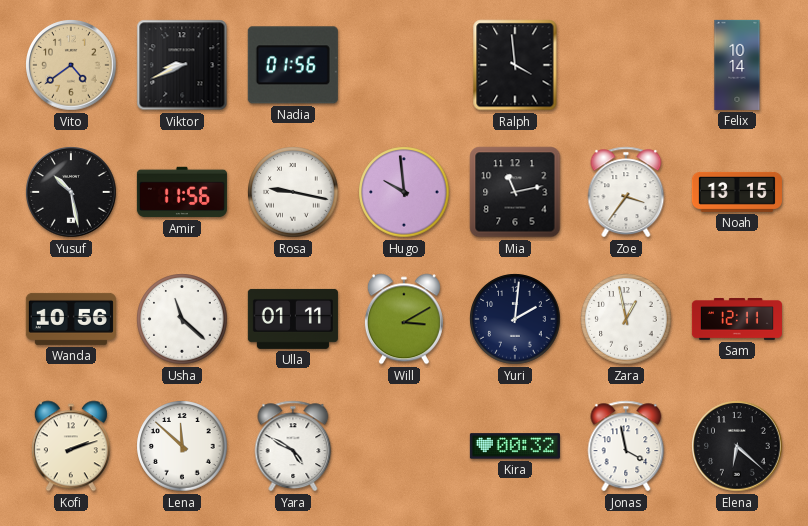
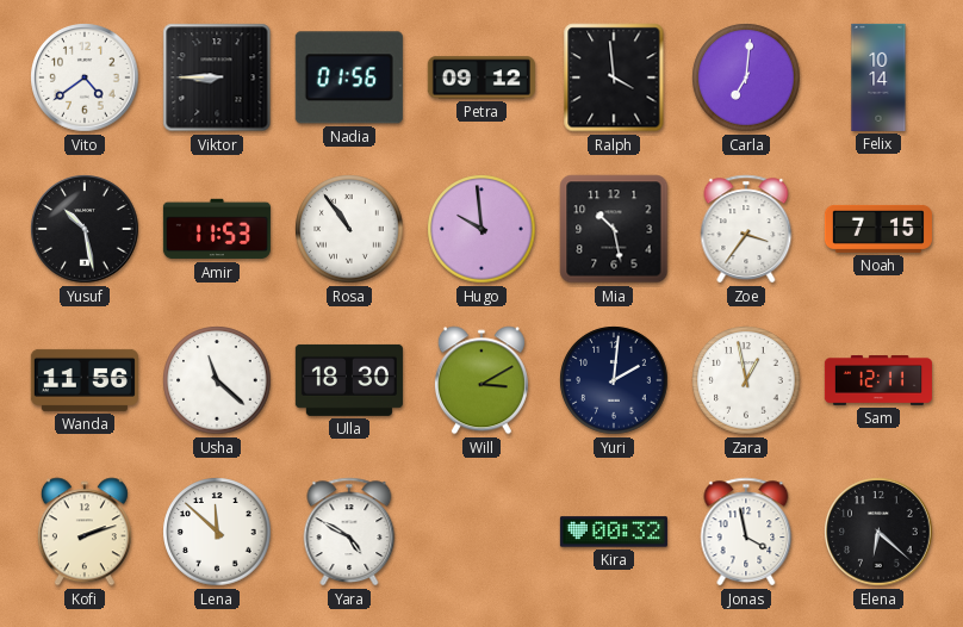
Vito dial: champagne -> white (85, 77)
Viktor: 8:41 -> 8:45 (217, 77)
Petra: none -> 09:12 (481, 77)
Carla: none -> 7:01 (746, 77)
Amir: 11:56 -> 11:53 (217, 229)
Rosa: 9:17 -> 10:54 (349, 229)
Mia: 11:13 -> 10:28 (614, 229)
Noah: 13:15 -> 7:15 (878, 229)
Wanda: 10:56 -> 11:56 (85, 380)
Ulla: 01:11 -> 18:30 (349, 380)
